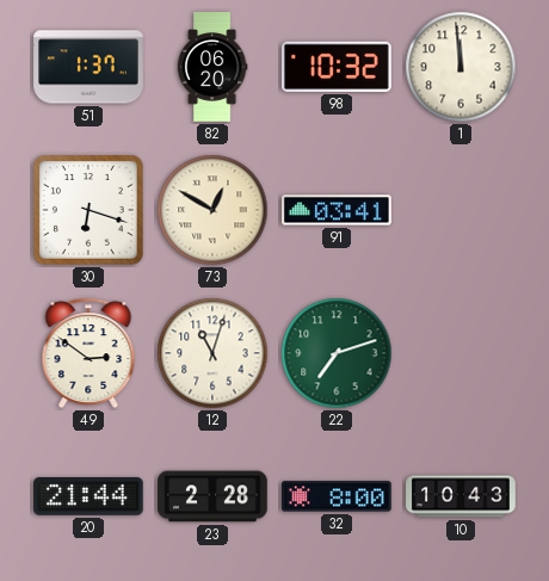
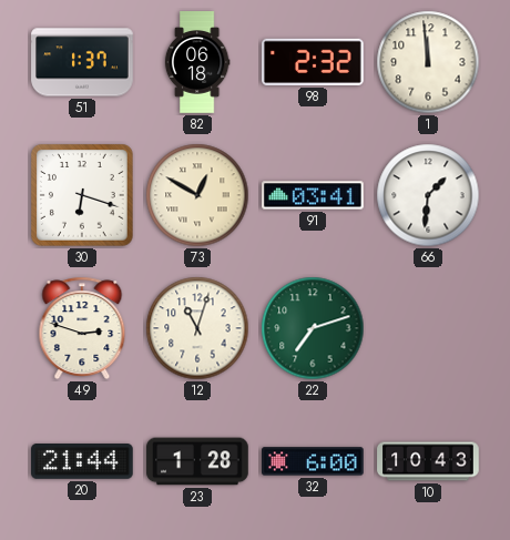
82: 06:20 -> 06:18 (197, 62)
98: 10:32 -> 2:32 (313, 62)
66: none -> 1:31 (428, 195)
49: 2:51 -> 2:48 (82, 328)
23: 2:28 -> 1:28 (197, 461)
32: 8:00 -> 6:00 (313, 461)
